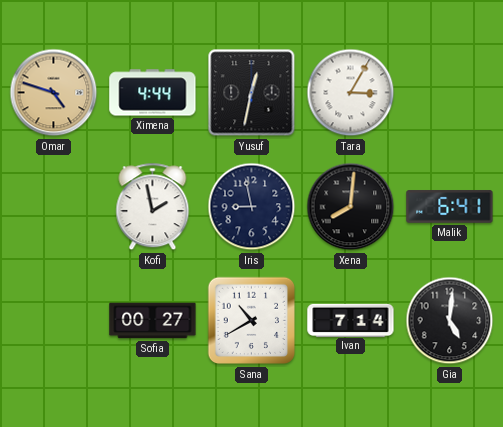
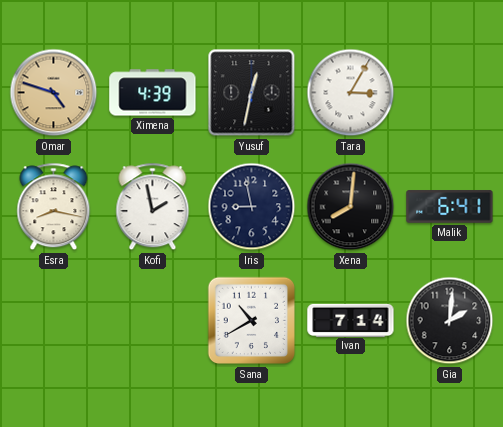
Ximena: 4:44 -> 4:39 (153, 93)
Esra: none -> 8:17 (54, 207)
Sofia: 00:27 -> none (153, 321)
Gia: 5:01 -> 2:01 (450, 321)
